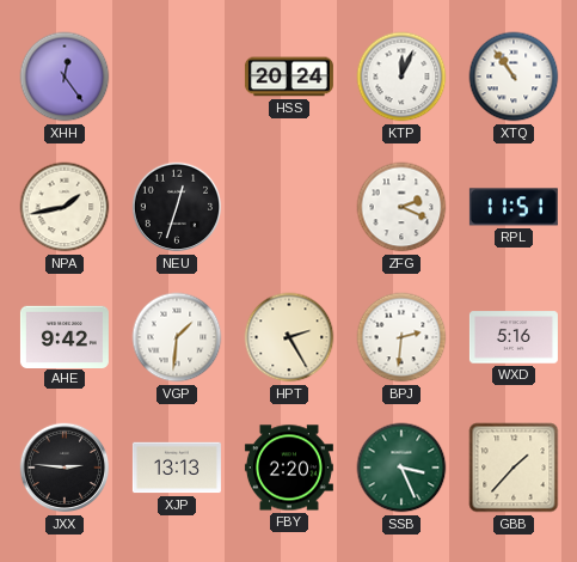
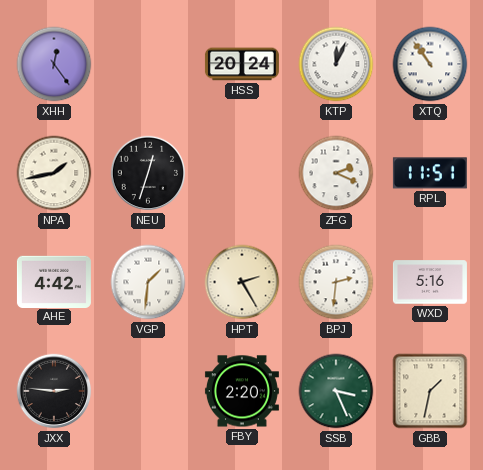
AHE: 9:42 -> 4:42 (54, 281)
XJP: 13:13 -> none (177, 468)
GBB: 1:37 -> 1:32 (430, 391)
